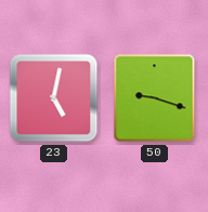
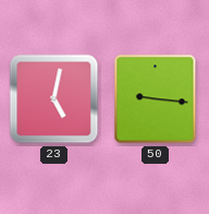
50: 9:18 -> 9:16 (156, 99)
